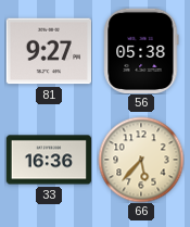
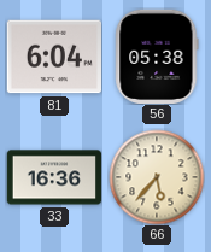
81: 9:27 -> 6:04 (53, 57)
